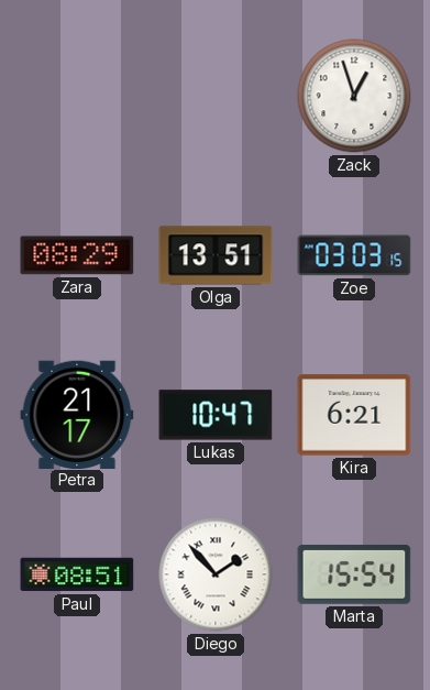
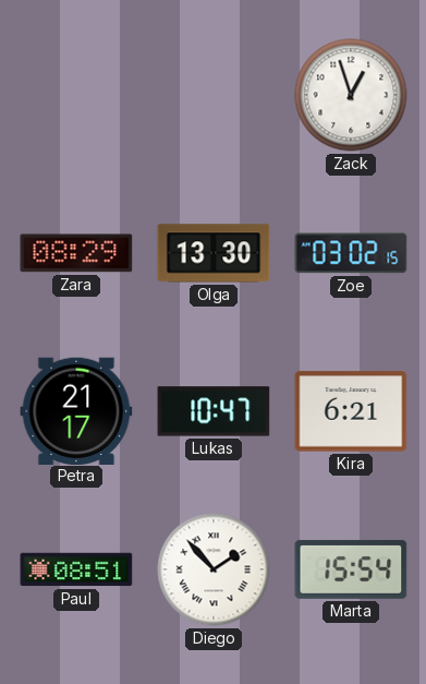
Olga: 13:51 -> 13:30 (214, 253)
Zoe: 03:03 -> 03:02 (351, 253)
